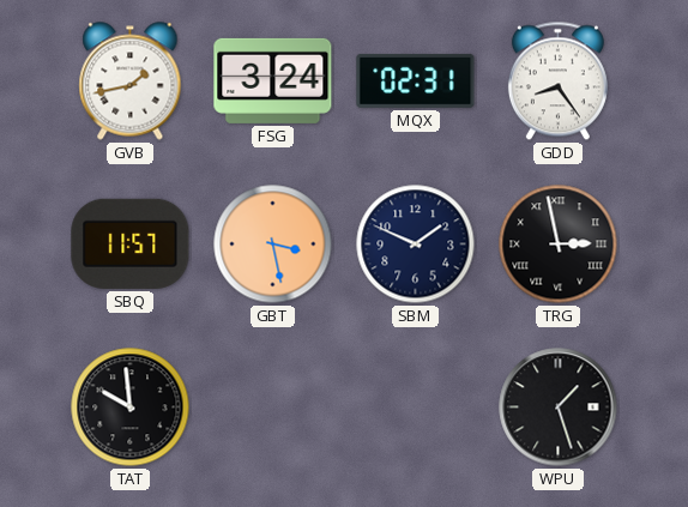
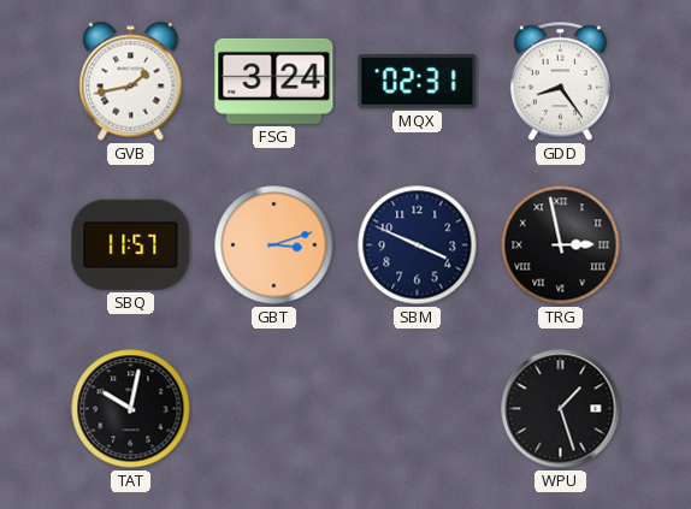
GBT: 3:28 -> 3:12 (274, 245)
SBM: 1:49 -> 3:49 (418, 245)
TAT: 9:59 -> 10:02 (131, 409)
